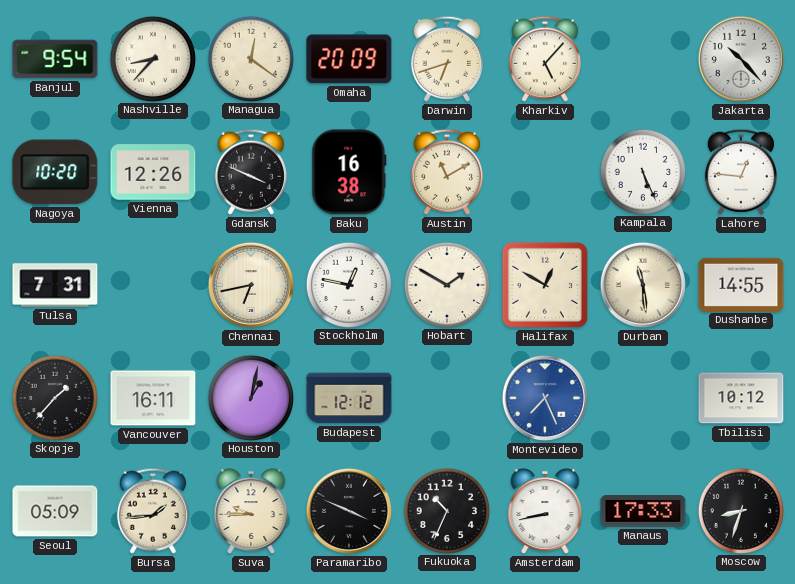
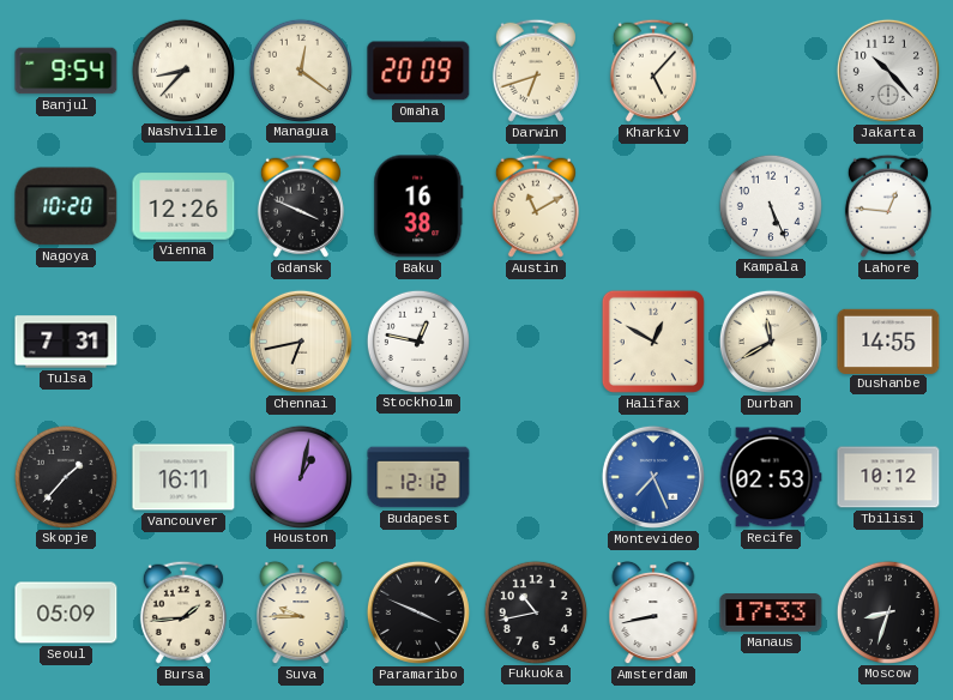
Hobart: 1:50 -> none (446, 284)
Durban: 11:29 -> 11:40 (771, 342)
Recife: none -> 02:53 (771, 477)
Fukuoka: 10:34 -> 10:43 (535, 611)
